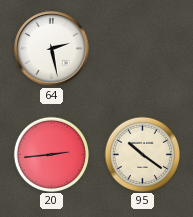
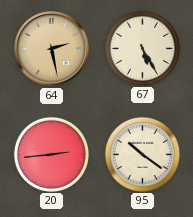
64 dial: white -> champagne (52, 49)
67: none -> 5:25 (142, 48)
